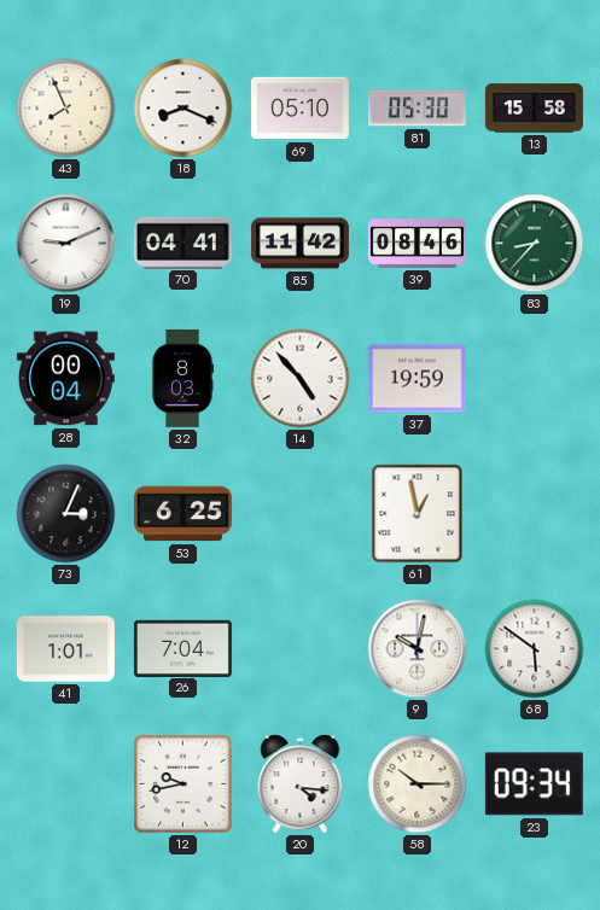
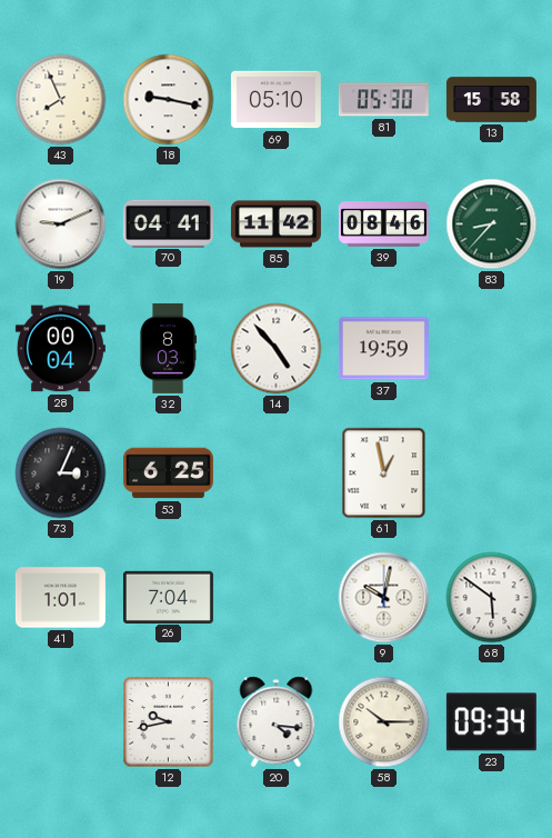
18: 8:19 -> 9:17 (169, 100)
